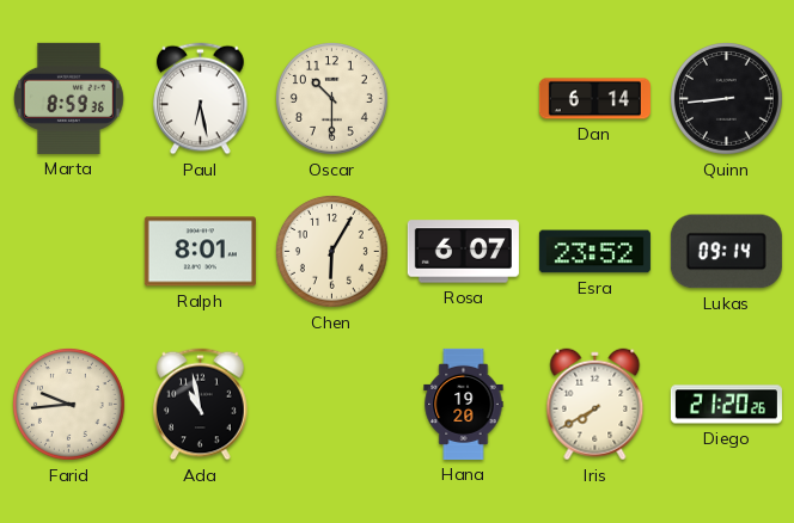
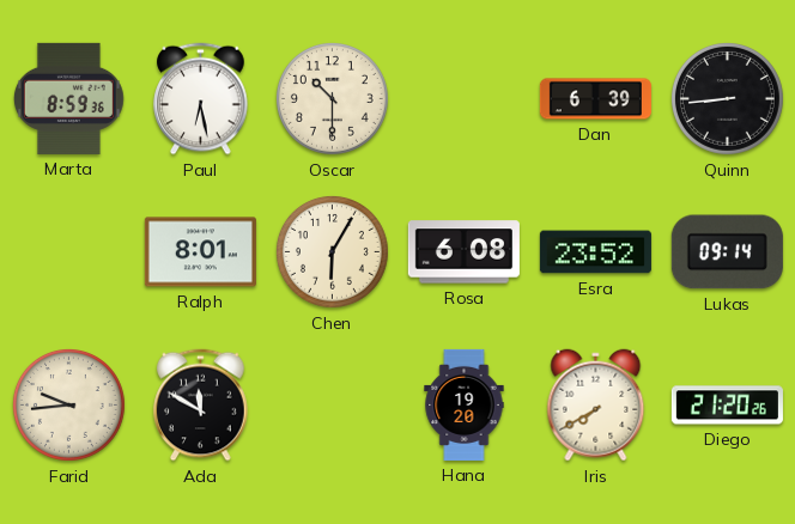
Dan: 6:14 -> 6:39 (595, 99)
Rosa: 6:07 -> 6:08 (463, 252)
Ada: 10:58 -> 11:50 (201, 406)
